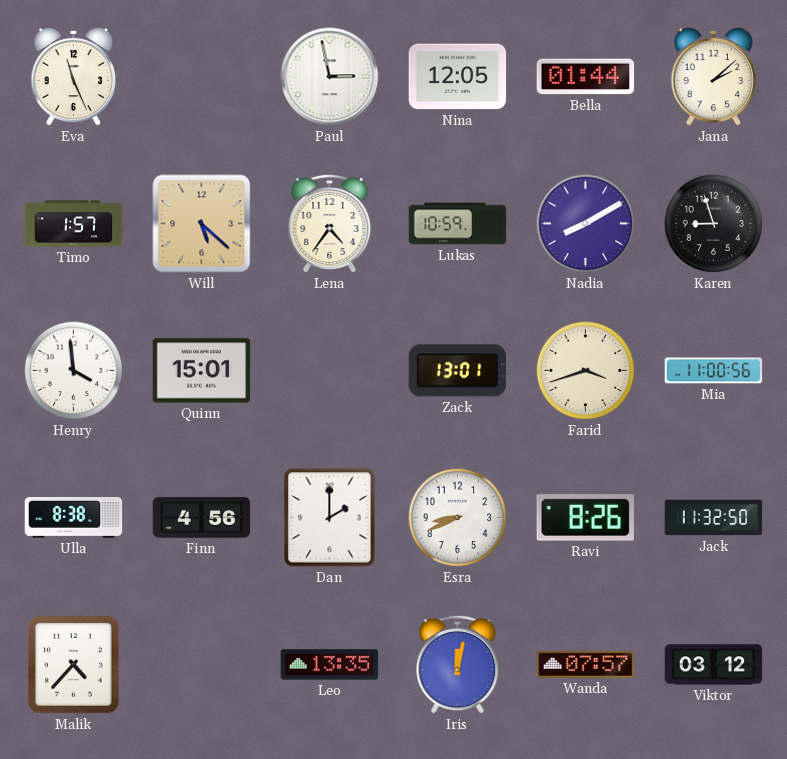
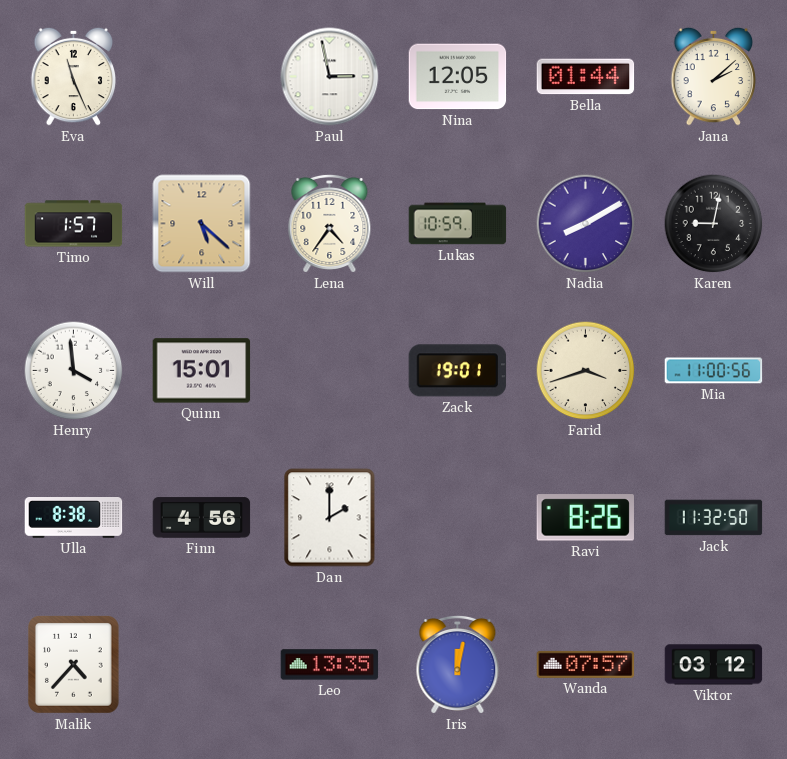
Karen: 8:57 -> 9:02 (714, 224)
Zack: 13:01 -> 19:01 (458, 371)
Esra: 8:41 -> none (458, 518)
